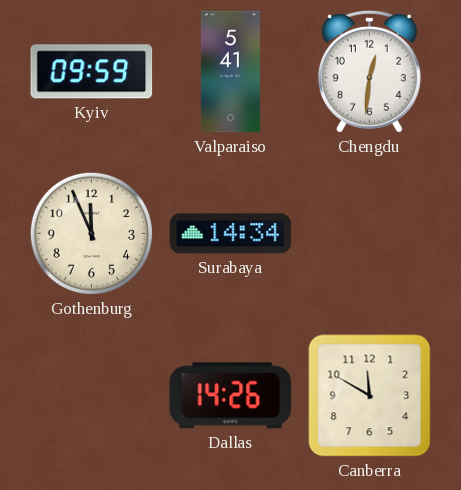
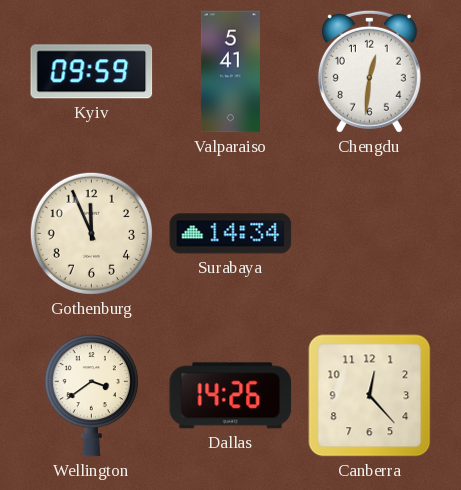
Wellington: none -> 3:39 (91, 396)
Canberra: 11:50 -> 12:23 (370, 396)
